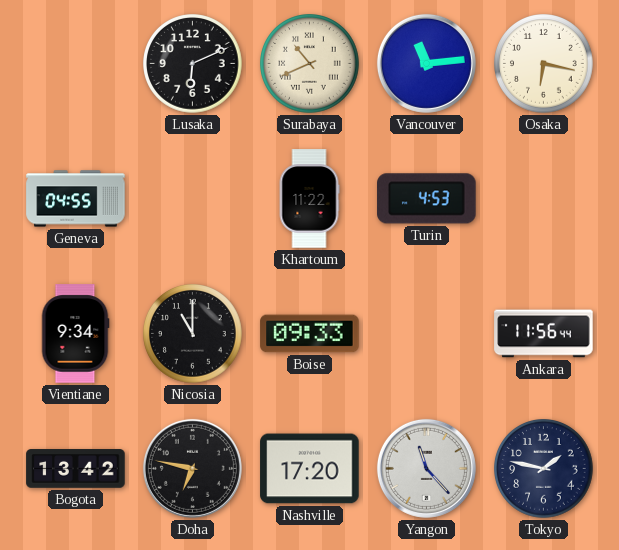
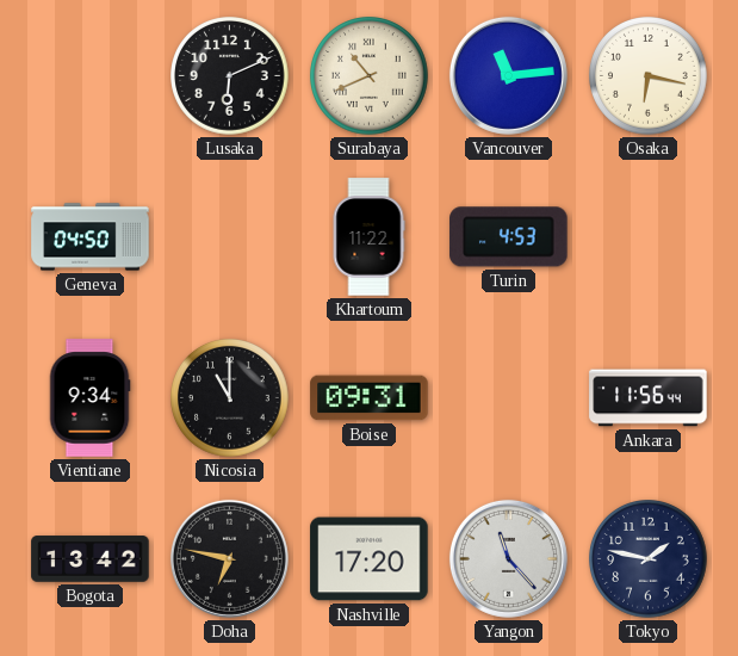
Geneva: 04:55 -> 04:50 (91, 237)
Boise: 09:33 -> 09:31 (370, 398)
